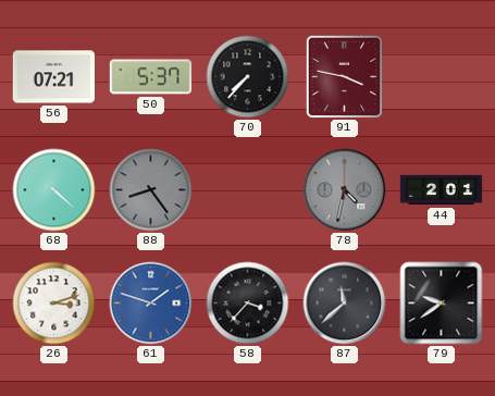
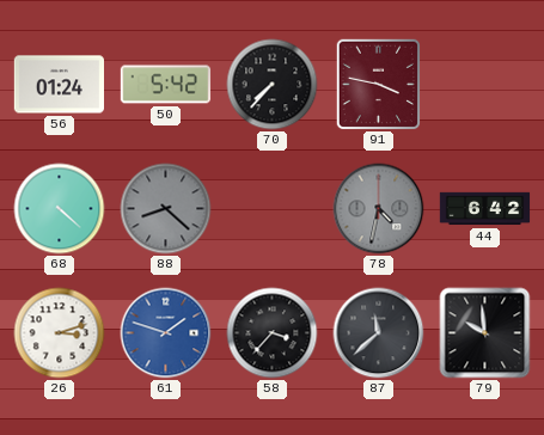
56: 07:21 -> 01:24 (60, 85)
50: 5:37 -> 5:42 (166, 85)
88: 8:24 -> 8:22 (166, 209)
44: 2:01 -> 6:42 (485, 209)
79: 9:39 -> 9:59 (485, 333)
